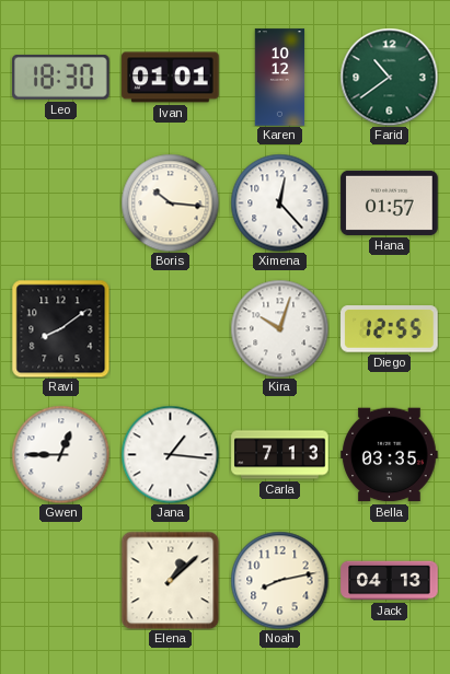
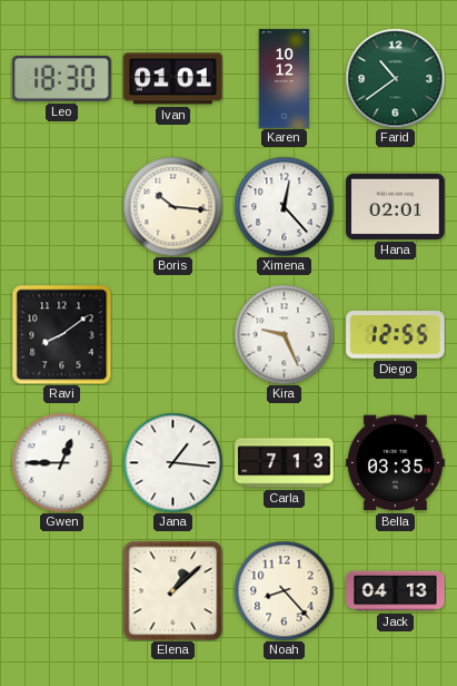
Hana: 01:57 -> 02:01 (396, 206)
Kira: 10:03 -> 9:26 (284, 334)
Noah: 8:13 -> 8:23 (284, 590)
